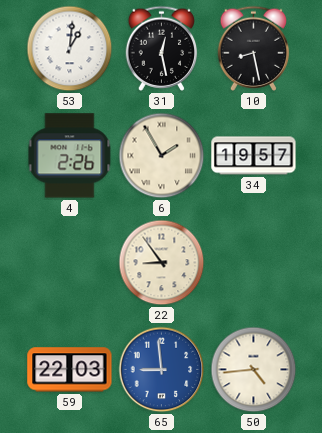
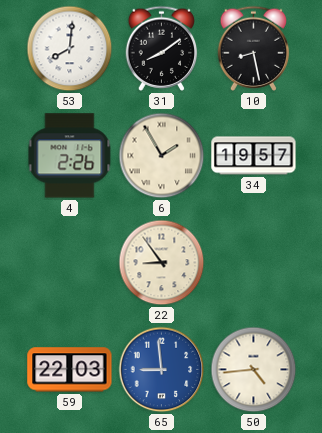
53: 1:01 -> 8:01 (70, 49)
31: 12:28 -> 8:09 (162, 48)
